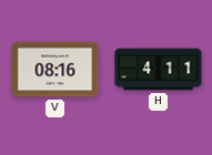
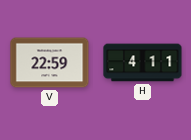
V: 08:16 -> 22:59 (50, 63)
